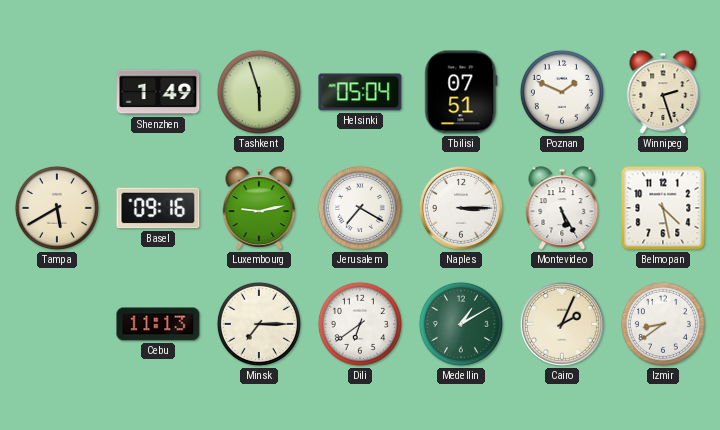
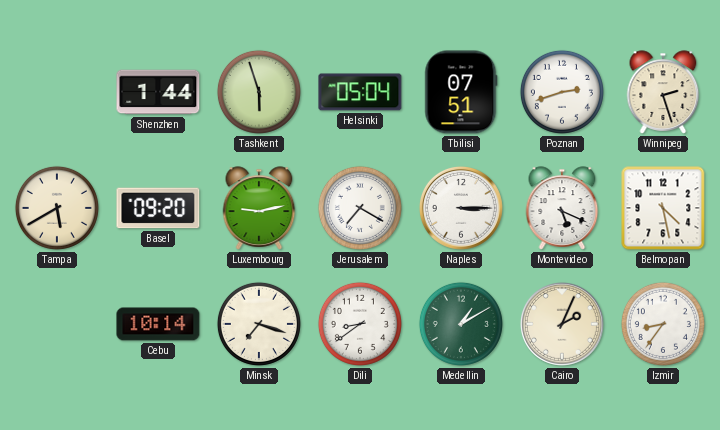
Shenzhen: 1:49 -> 1:44 (158, 92)
Poznan: 1:49 -> 2:42 (562, 92)
Basel: 09:16 -> 09:20 (158, 208)
Montevideo: 5:25 -> 5:19 (562, 208)
Cebu: 11:13 -> 10:14 (158, 324)
Minsk: 7:15 -> 7:18 (259, 324)
Dili: 6:39 -> 8:39 (360, 324)
Izmir: 8:39 -> 8:36 (663, 324)
